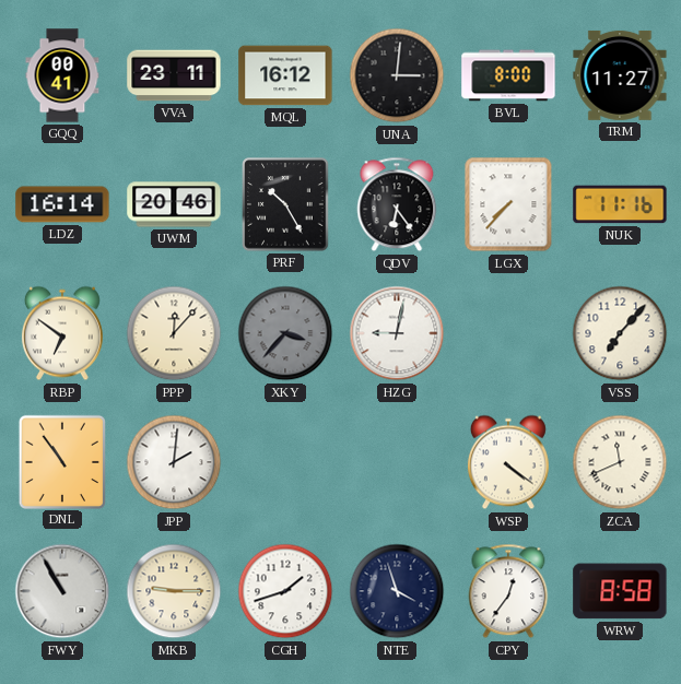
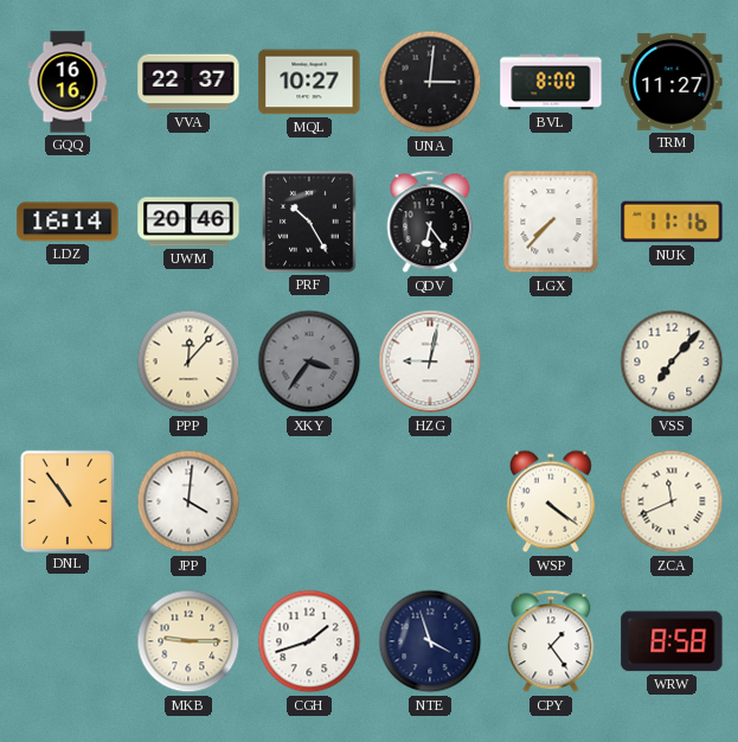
GQQ: 00:41 -> 16:16 (68, 82)
VVA: 23:11 -> 22:37 (188, 82)
MQL: 16:12 -> 10:27 (309, 82)
RBP: 6:51 -> none (62, 333)
XKY: 3:37 -> 3:36 (309, 362)
JPP: 2:01 -> 4:01 (188, 501)
FWY: 10:55 -> none (62, 591)
CPY: 12:36 -> 1:24 (551, 641)
